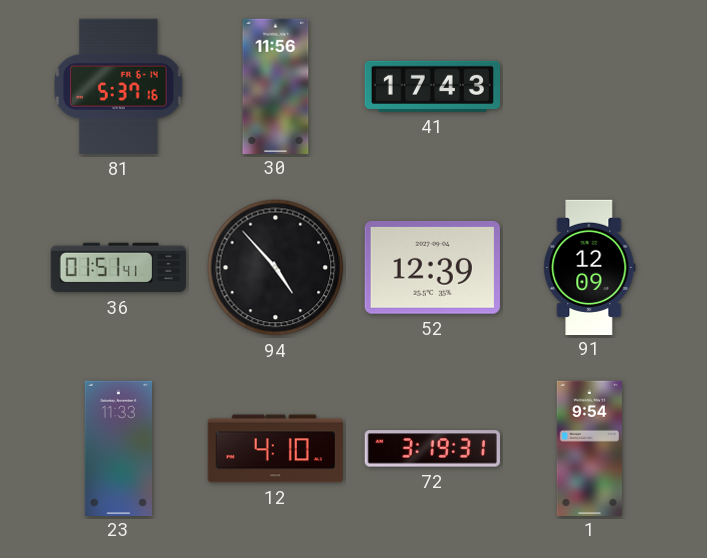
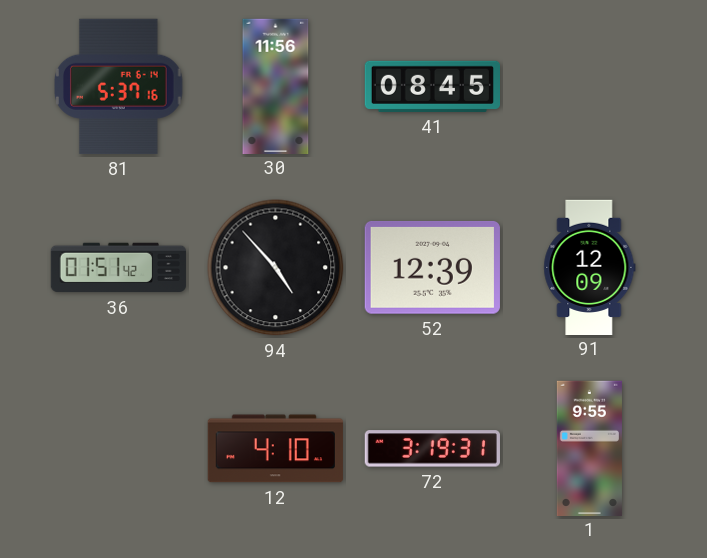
41: 17:43 -> 08:45 (432, 86)
36: 01:51:41 -> 01:51:42 (118, 268)
23: 11:33 -> none (118, 448)
1: 9:54 -> 9:55 (589, 448)
